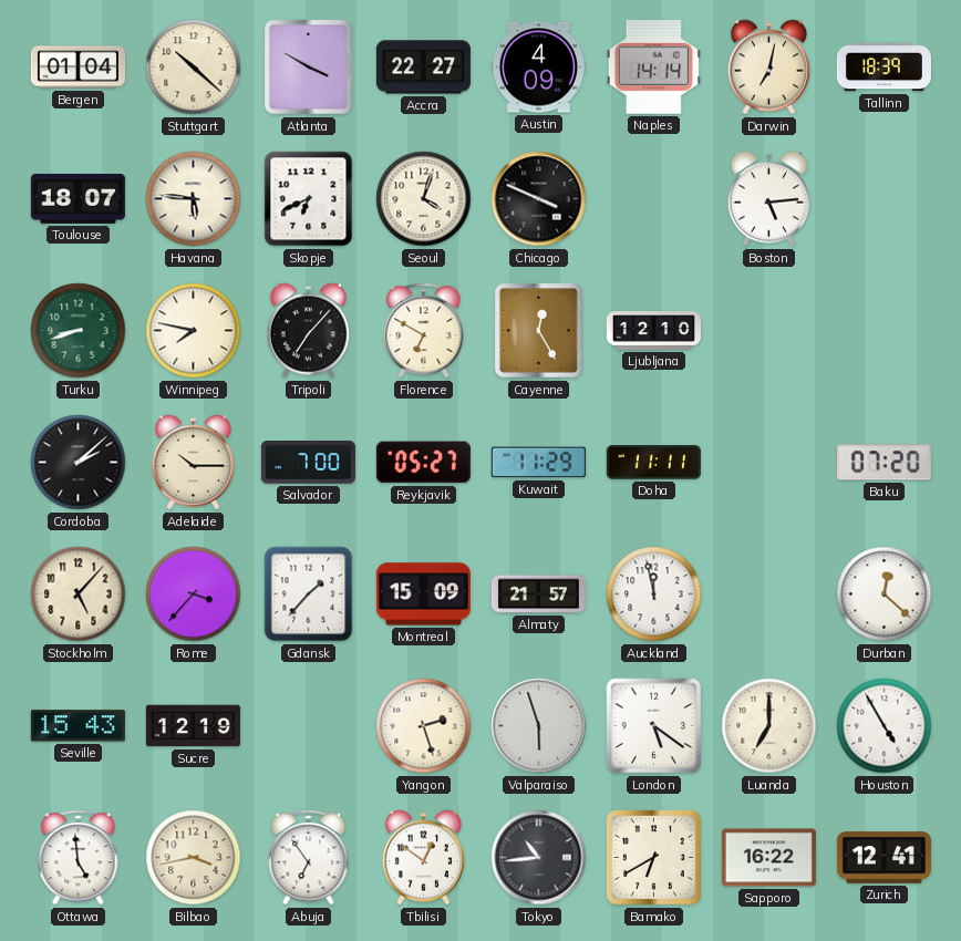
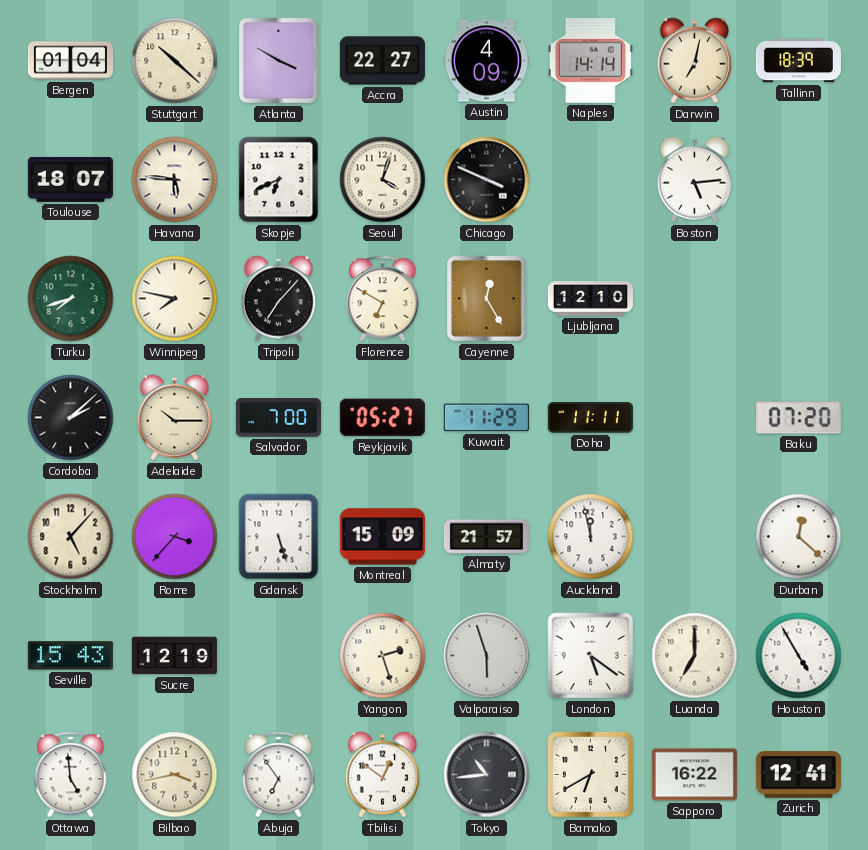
Turku: 8:42 -> 7:42 (71, 299)
Gdansk: 1:37 -> 5:27 (279, 537)
